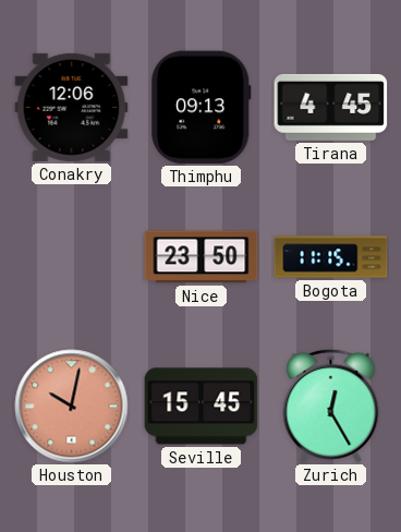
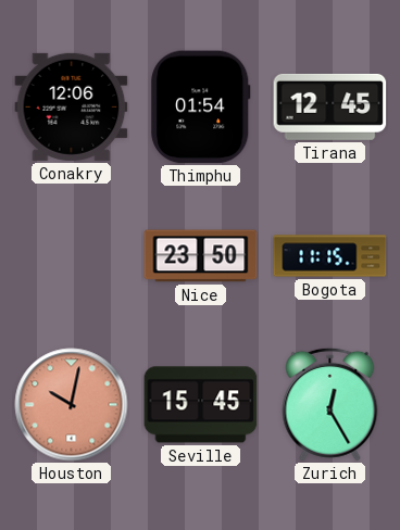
Thimphu: 09:13 -> 01:54 (201, 108)
Tirana: 4:45 -> 12:45 (330, 106)
